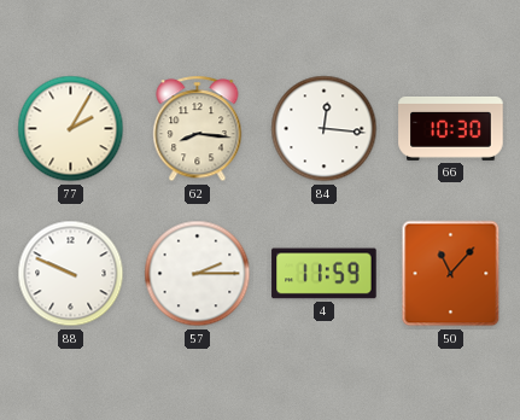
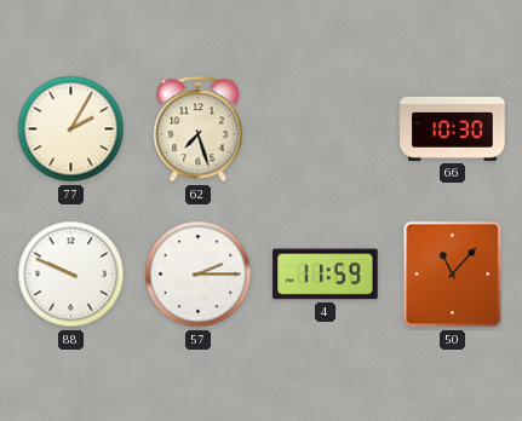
62: 8:16 -> 7:27 (199, 129)
84: 12:16 -> none (325, 129)
